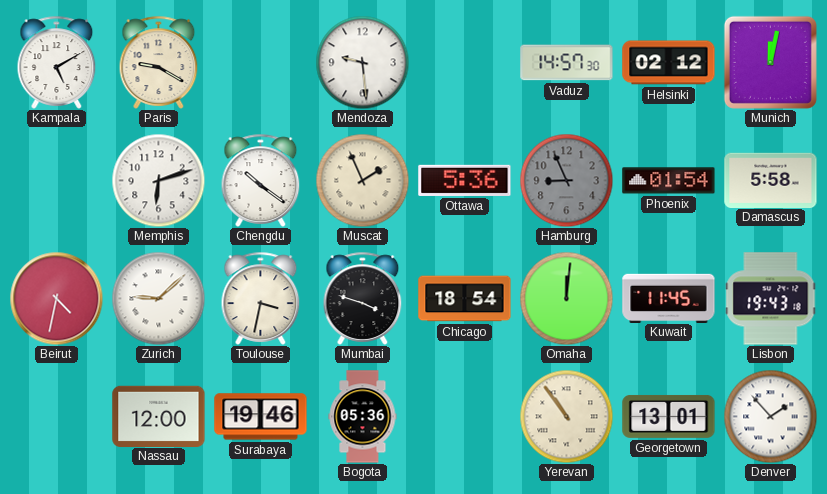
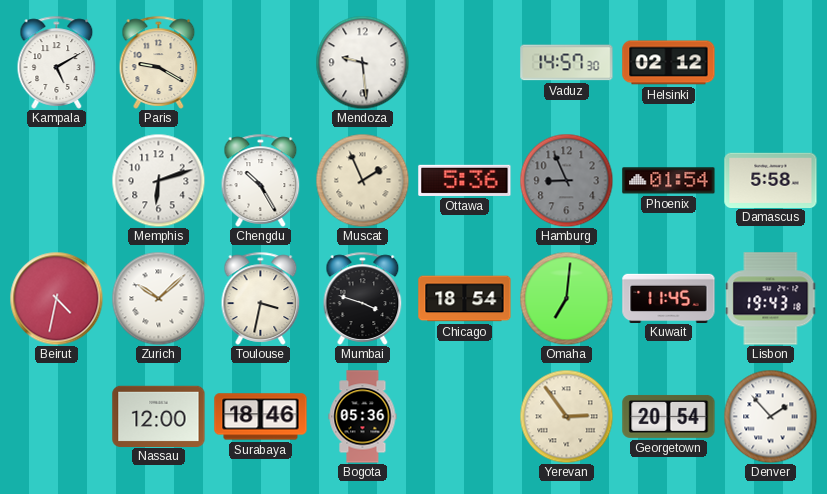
Munich: 12:02 -> none (770, 62)
Chengdu: 10:21 -> 10:25 (261, 180)
Zurich: 9:08 -> 10:08 (158, 298)
Omaha: 12:01 -> 7:01 (566, 298)
Surabaya: 19:46 -> 18:46 (261, 417)
Yerevan: 10:54 -> 2:54 (566, 416)
Georgetown: 13:01 -> 20:54 (669, 416)
